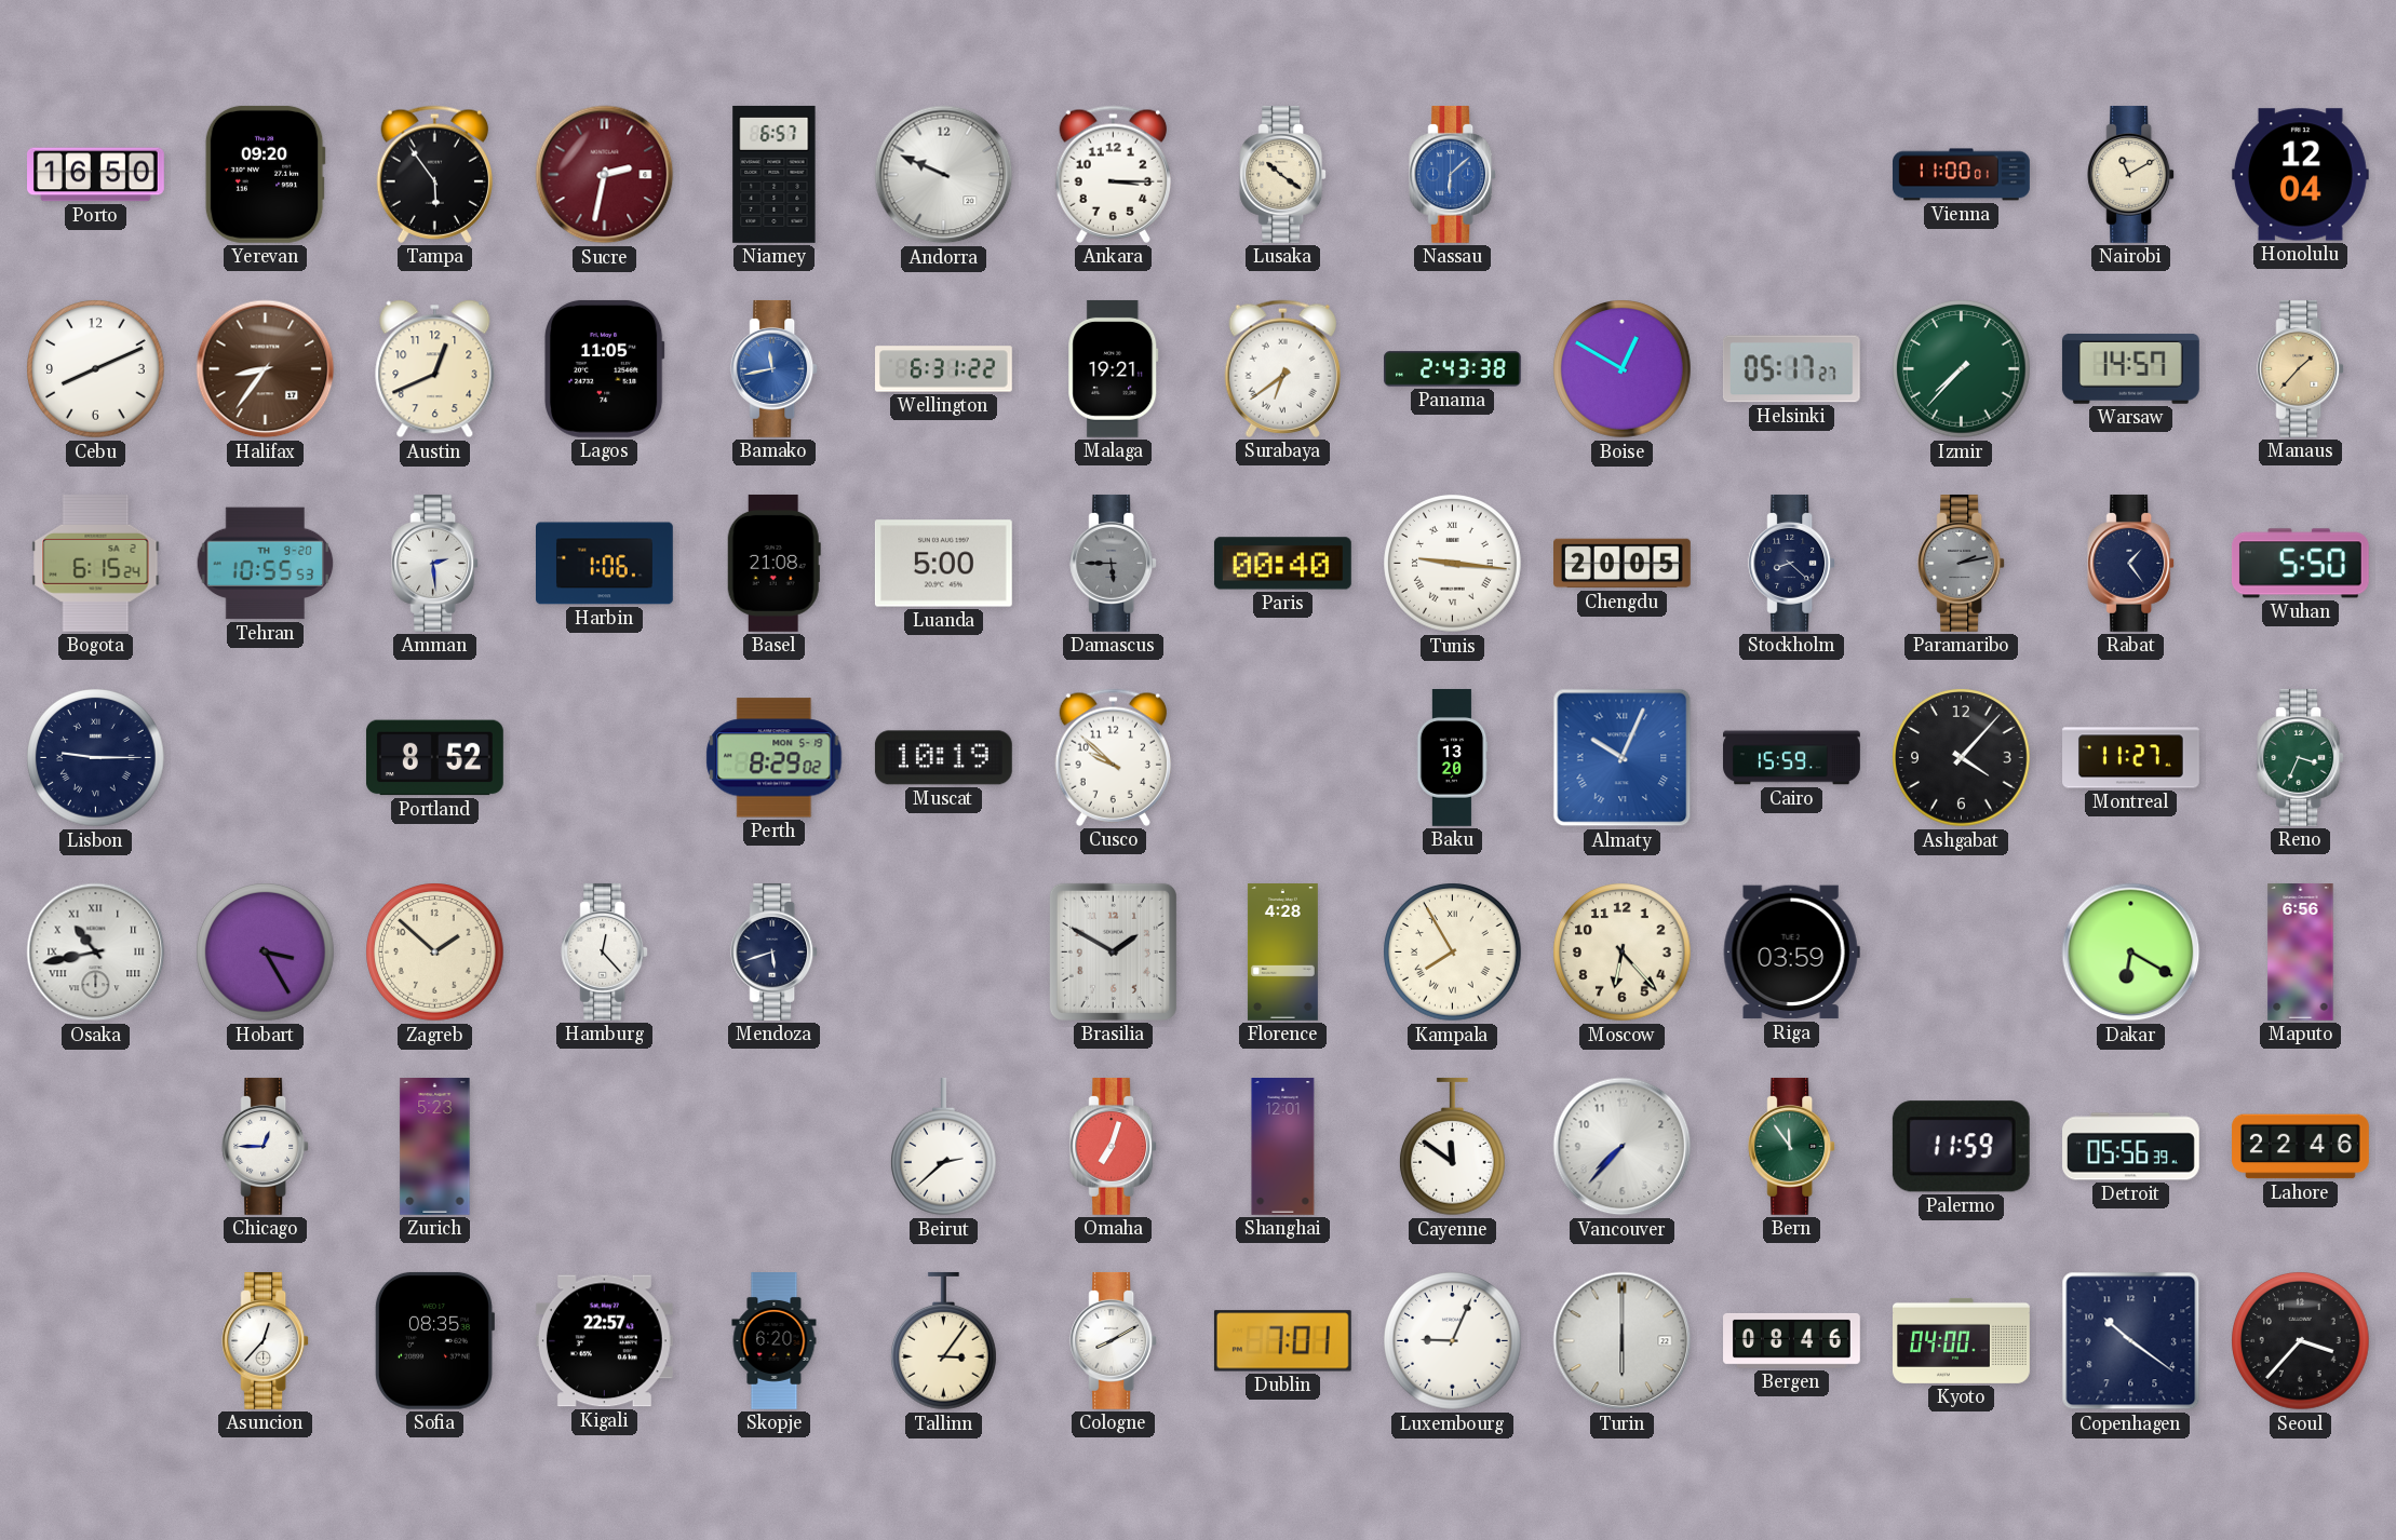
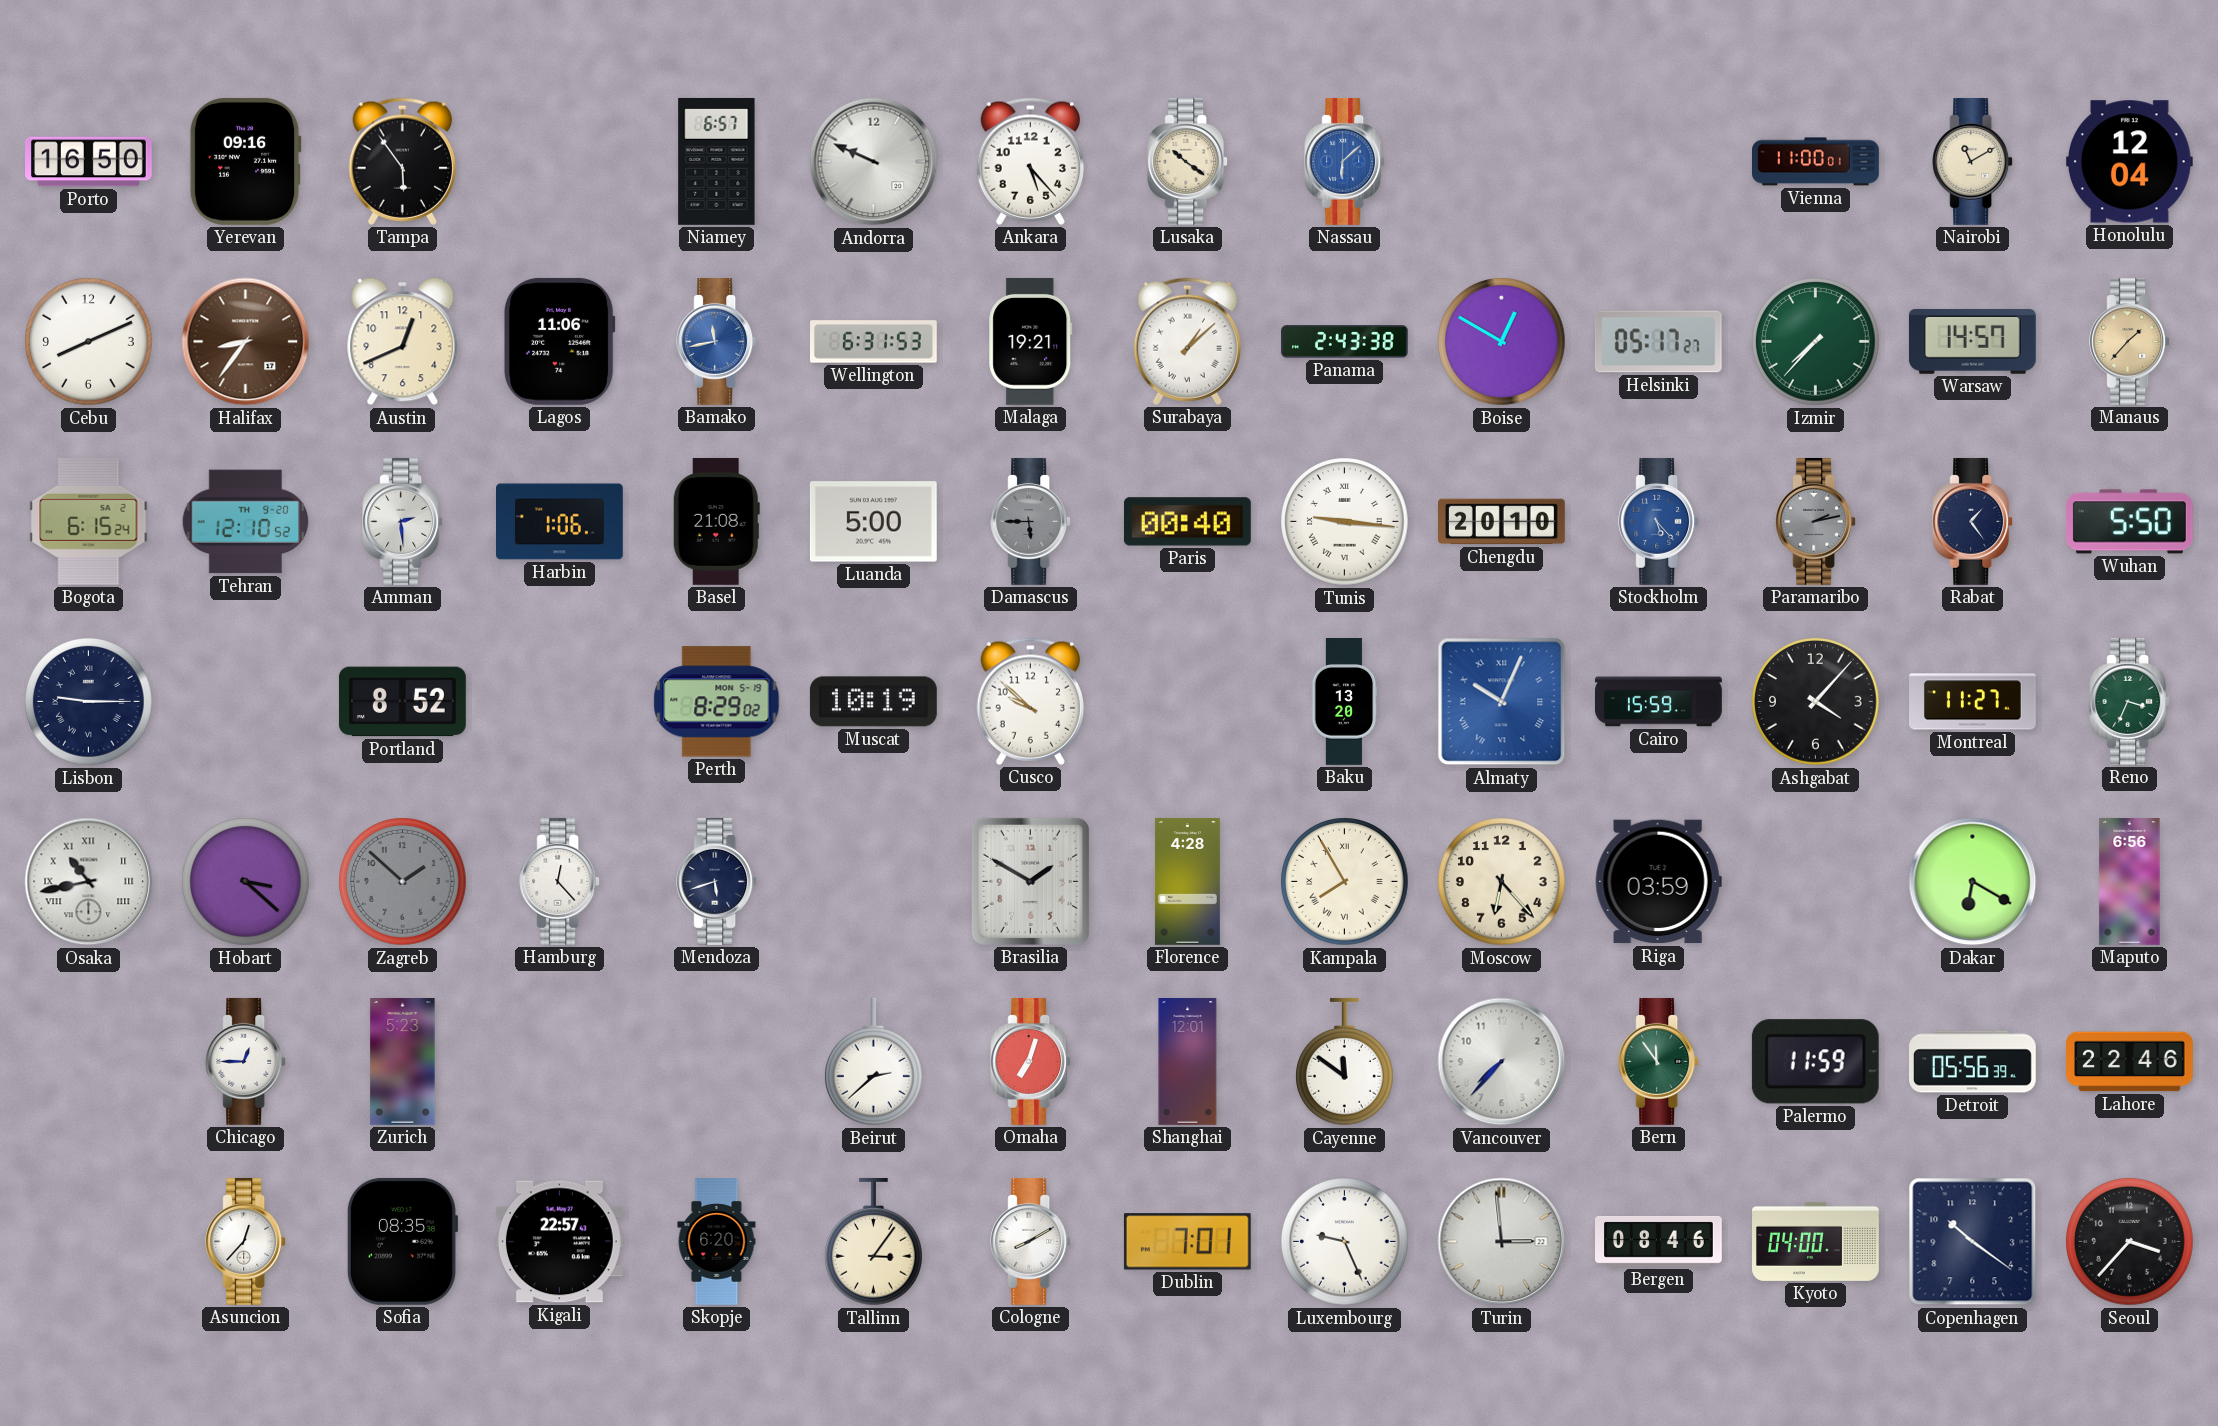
Yerevan: 09:20 -> 09:16 (245, 161)
Sucre: 2:32 -> none (605, 175)
Ankara: 3:15 -> 5:23 (1030, 161)
Lagos: 11:05 -> 11:06 (559, 341)
Wellington: 6:31:22 -> 6:31:53 (874, 342)
Surabaya: 6:39 -> 1:08 (1187, 341)
Tehran: 10:55 -> 12:10 (246, 522)
Chengdu: 20:05 -> 20:10 (1502, 522)
Stockholm: 8:22 -> 5:23 (1659, 521)
Stockholm dial: navy -> blue (1659, 521)
Hobart: 3:25 -> 3:22 (246, 882)
Zagreb dial: cream -> grey (403, 882)
Luxembourg: 9:04 -> 9:26 (1345, 1242)
Turin: 6:00 -> 2:59 (1502, 1242)
